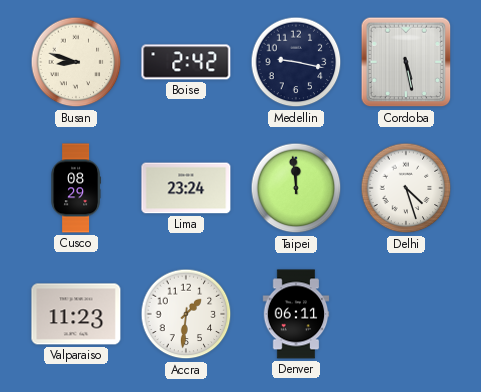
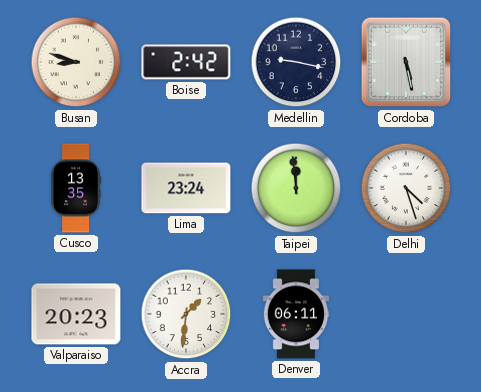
Cusco: 08:29 -> 13:35 (75, 188)
Valparaiso: 11:23 -> 20:23 (76, 314)
